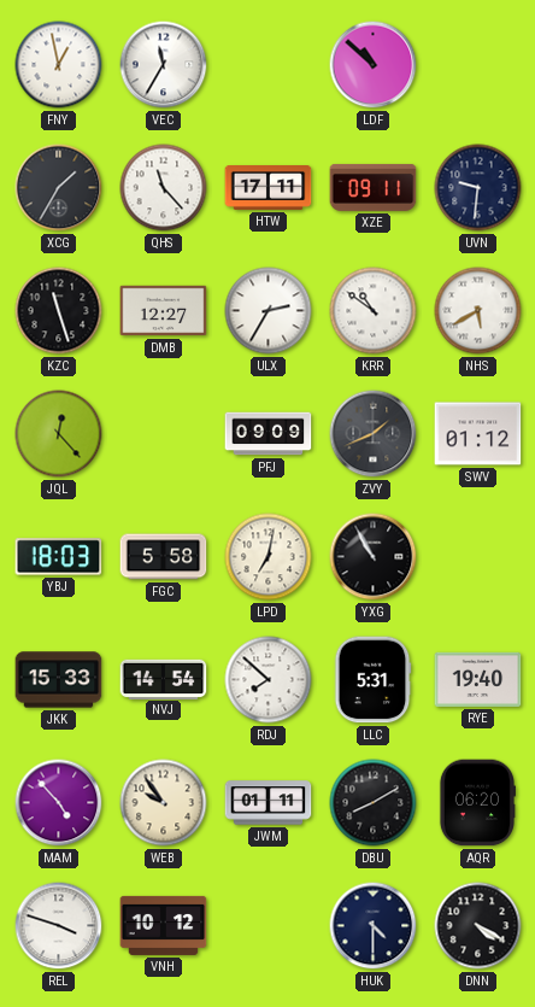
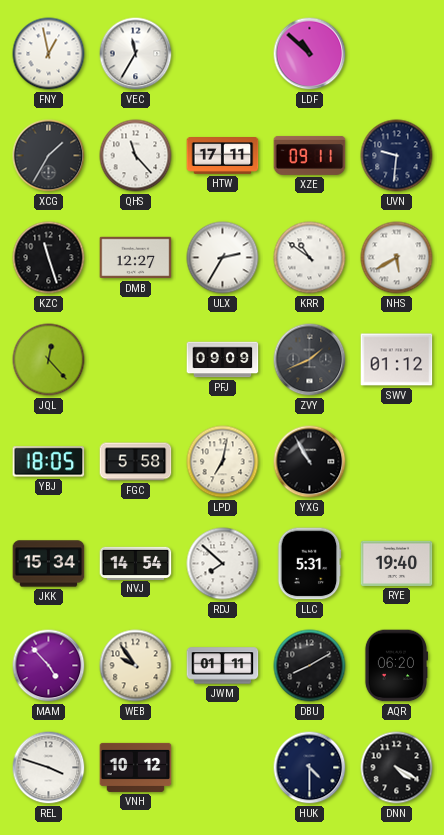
YBJ: 18:03 -> 18:05 (49, 462)
JKK: 15:33 -> 15:34 (49, 564)
